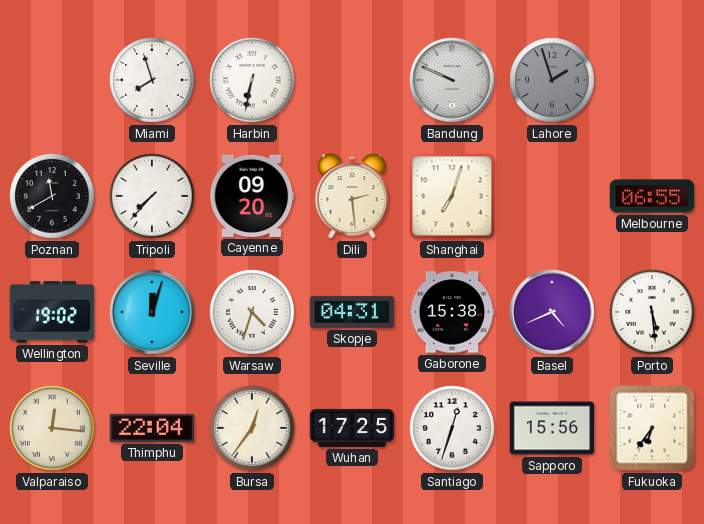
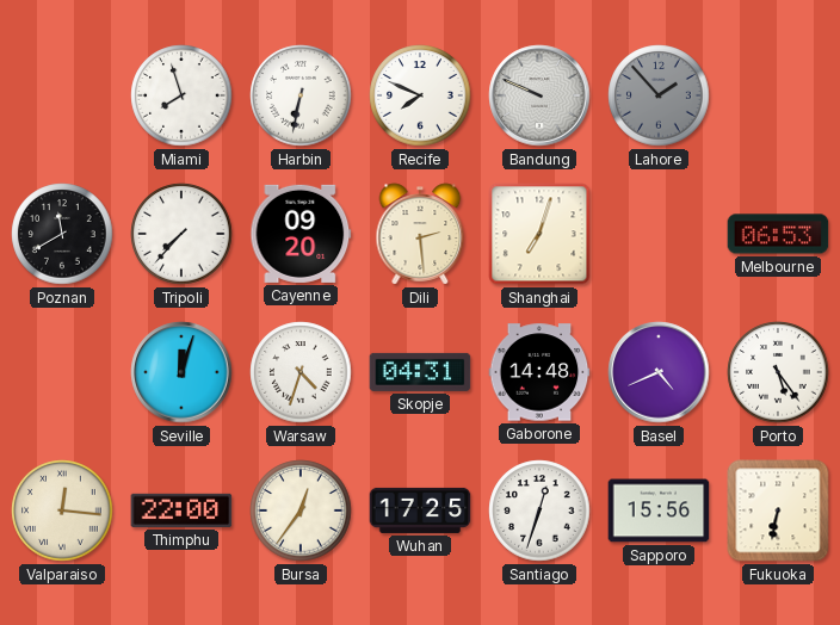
Recife: none -> 7:49 (420, 95)
Lahore: 1:57 -> 1:53 (659, 95)
Melbourne: 06:55 -> 06:53 (778, 234)
Wellington: 19:02 -> none (52, 312)
Gaborone: 15:38 -> 14:48 (539, 372)
Porto: 5:29 -> 5:24 (778, 372)
Thimphu: 22:04 -> 22:00 (181, 510)
Fukuoka: 6:36 -> 6:32 (778, 510)
